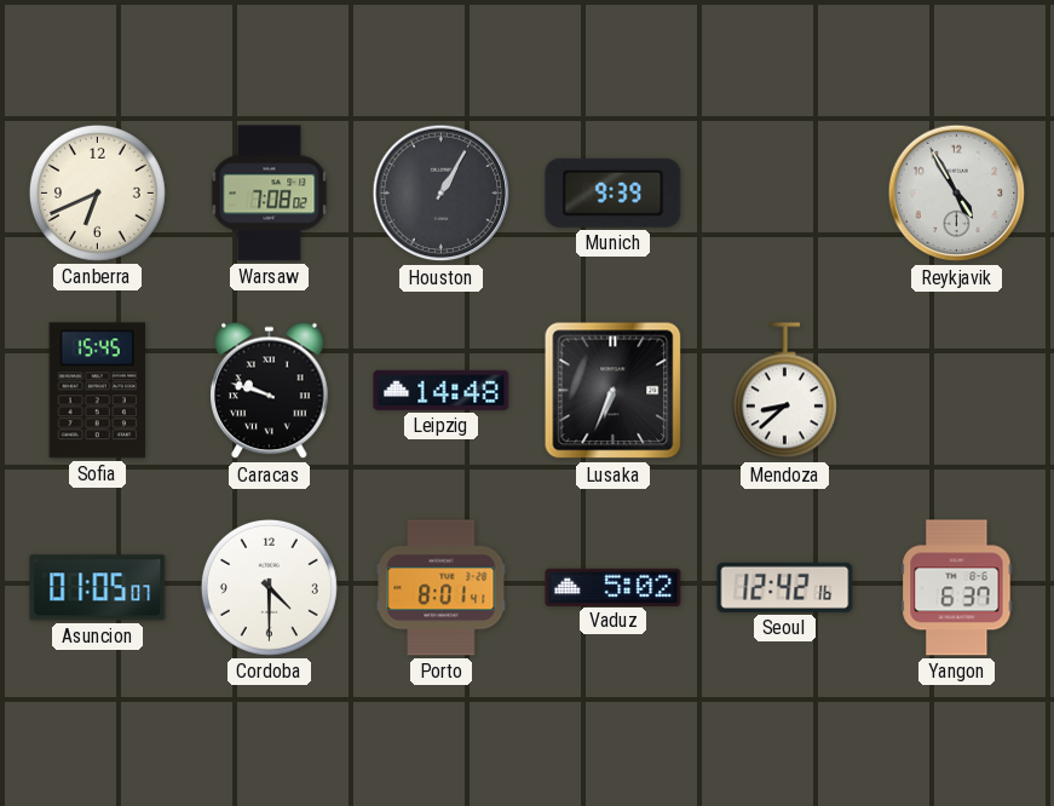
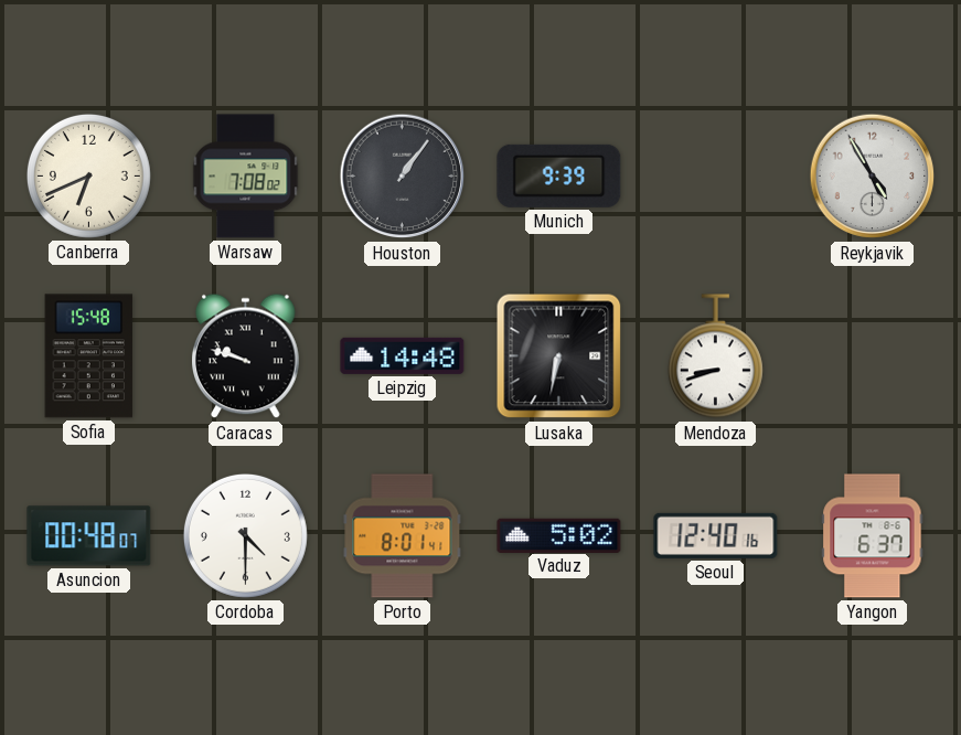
Houston: 1:05 -> 1:06 (403, 177)
Sofia: 15:45 -> 15:48 (89, 356)
Lusaka: 6:34 -> 6:32 (559, 356)
Mendoza: 8:38 -> 8:42 (715, 356)
Asuncion: 01:05 -> 00:48 (89, 536)
Seoul: 12:42 -> 12:40 (716, 535)
